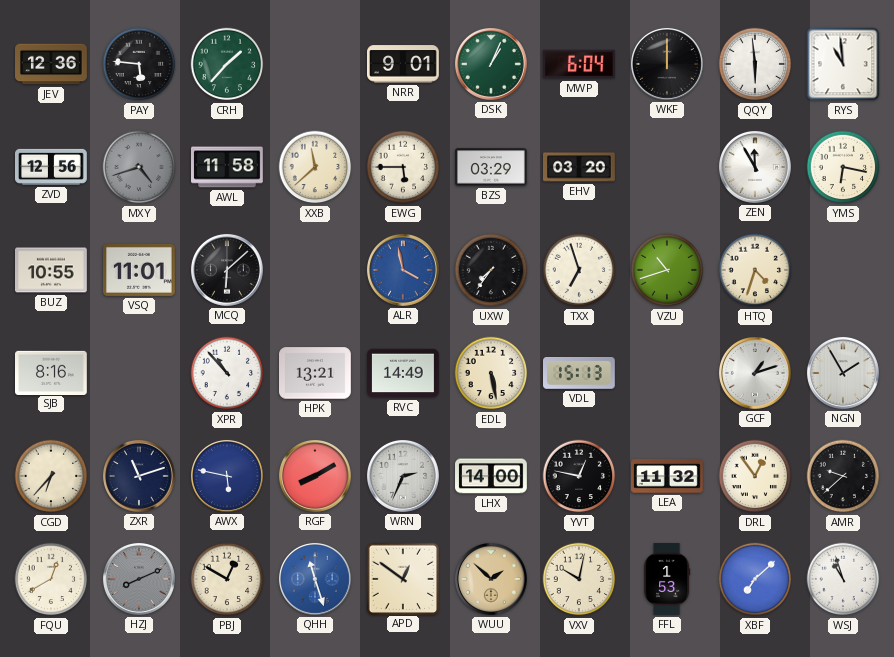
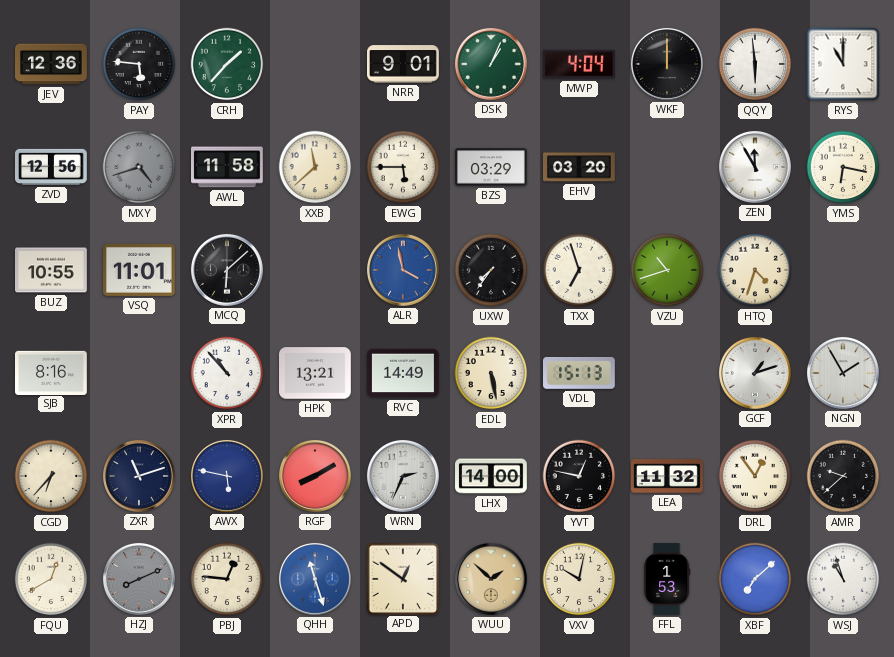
MWP: 6:04 -> 4:04 (580, 64)
RYS: 10:59 -> 11:00 (843, 64)
PBJ: 12:50 -> 12:46 (227, 579)
